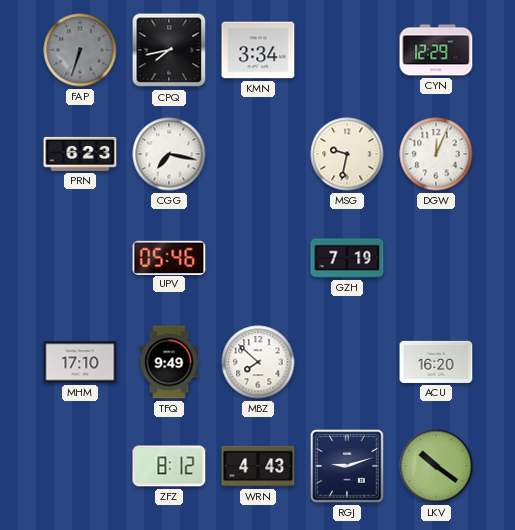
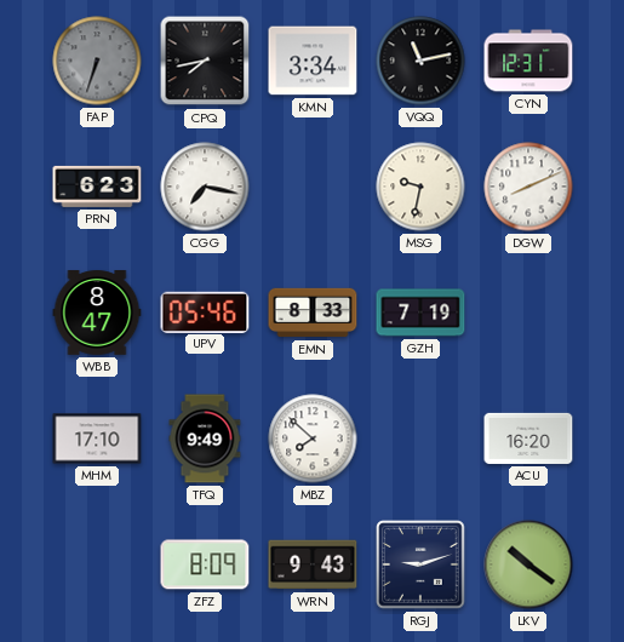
VQQ: none -> 11:13 (420, 61)
CYN: 12:29 -> 12:31 (528, 61)
DGW: 12:04 -> 8:11 (528, 187)
WBB: none -> 8:47 (97, 314)
EMN: none -> 8:33 (313, 313)
ZFZ: 8:12 -> 8:09 (205, 564)
WRN: 4:43 -> 9:43 (313, 564)
